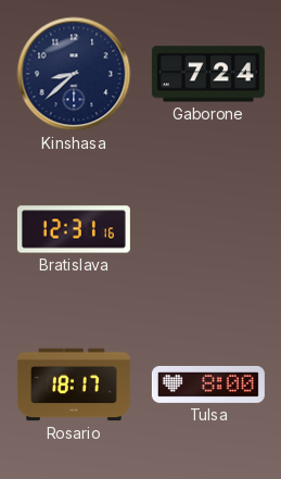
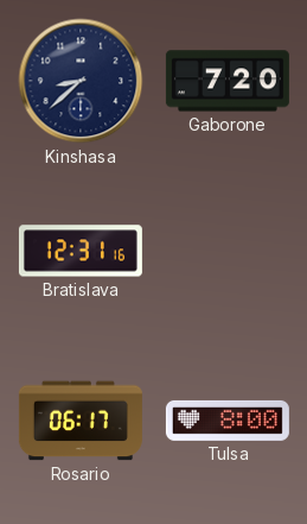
Gaborone: 7:24 -> 7:20 (228, 81)
Rosario: 18:17 -> 06:17 (81, 421)
